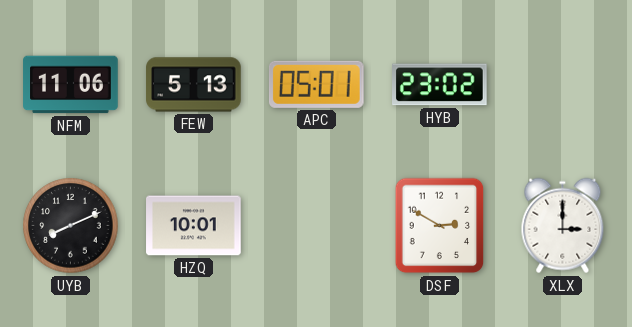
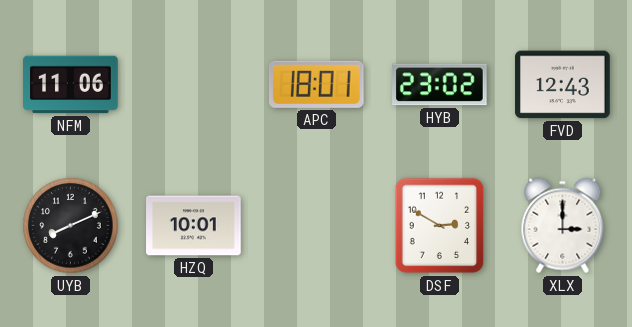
FEW: 5:13 -> none (194, 85)
APC: 05:01 -> 18:01 (316, 84)
FVD: none -> 12:43 (563, 85)
